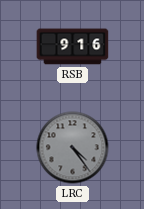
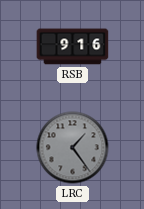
LRC: 4:24 -> 1:24 (73, 148)
